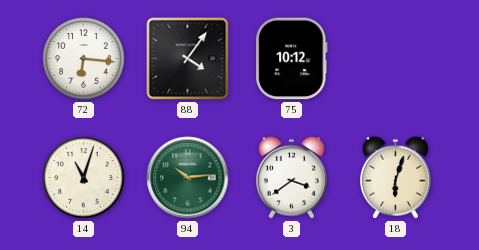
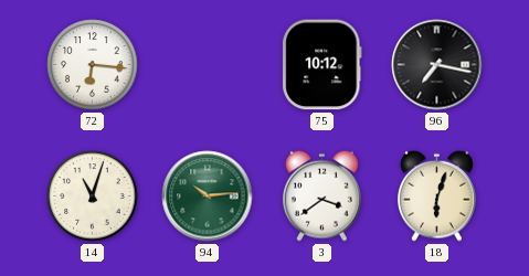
88: 4:06 -> none (188, 59)
96: none -> 7:17 (437, 65)
